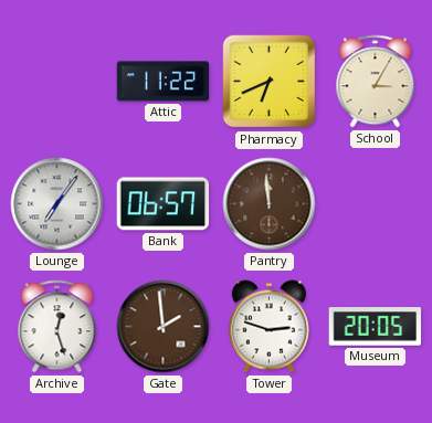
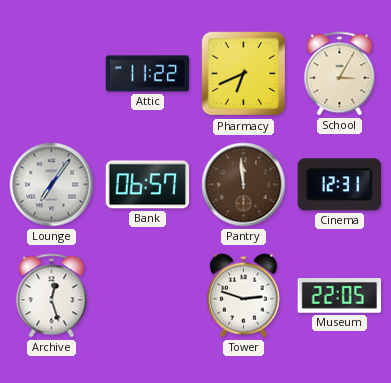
Cinema: none -> 12:31 (339, 185)
Gate: 1:59 -> none (164, 327)
Museum: 20:05 -> 22:05 (340, 296)
